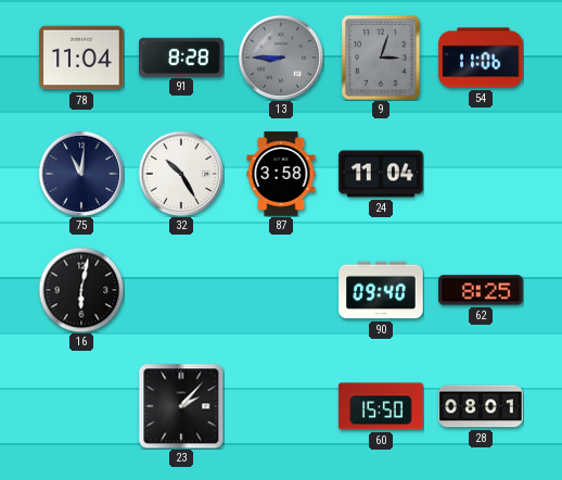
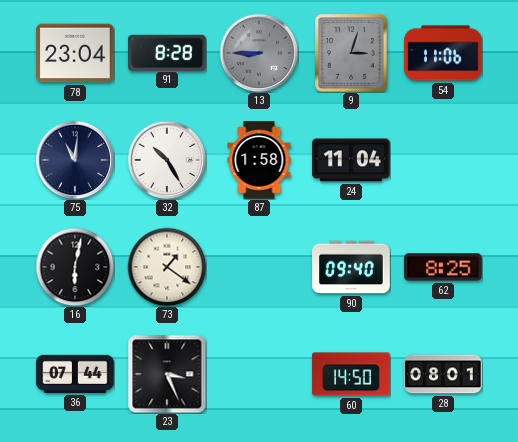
78: 11:04 -> 23:04 (75, 53)
87: 3:58 -> 1:58 (259, 160)
73: none -> 1:21 (167, 267)
36: none -> 07:44 (75, 374)
23: 2:07 -> 3:26 (167, 374)
60: 15:50 -> 14:50 (351, 374)
